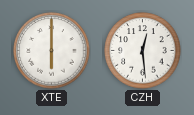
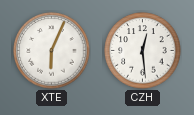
XTE: 6:00 -> 6:04 (52, 51)
